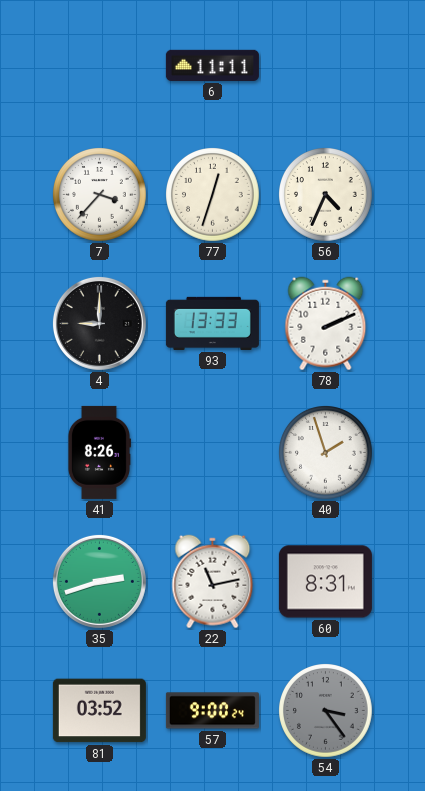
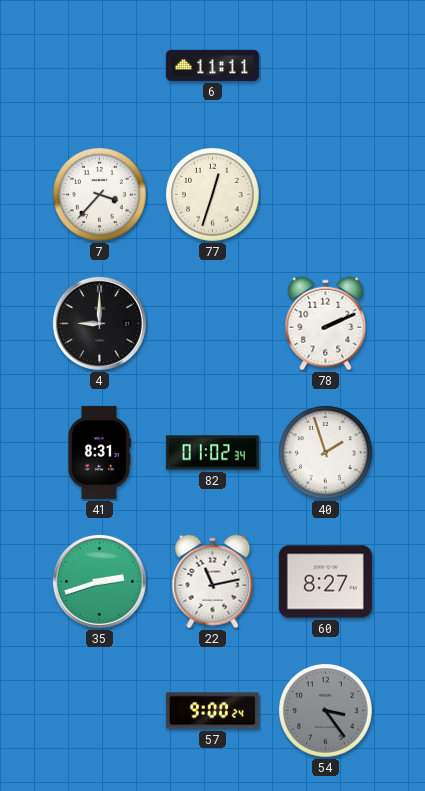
56: 4:34 -> none (326, 195)
93: 13:33 -> none (212, 323)
41: 8:26 -> 8:31 (99, 452)
82: none -> 01:02 (212, 453)
60: 8:31 -> 8:27 (325, 582)
81: 03:52 -> none (99, 711)
